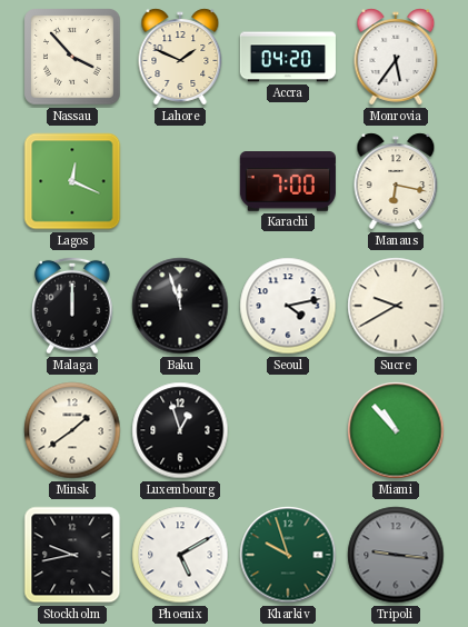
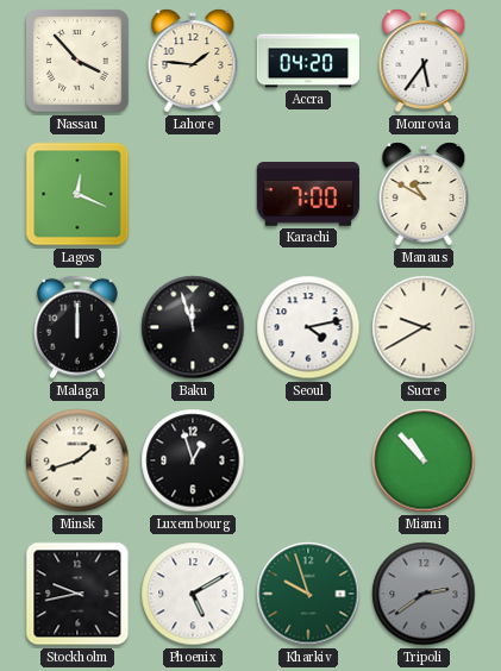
Lahore: 1:49 -> 1:46 (193, 61)
Manaus: 6:17 -> 10:50 (424, 194)
Minsk: 1:39 -> 1:42 (77, 460)
Tripoli: 9:16 -> 2:39 (424, 594)
